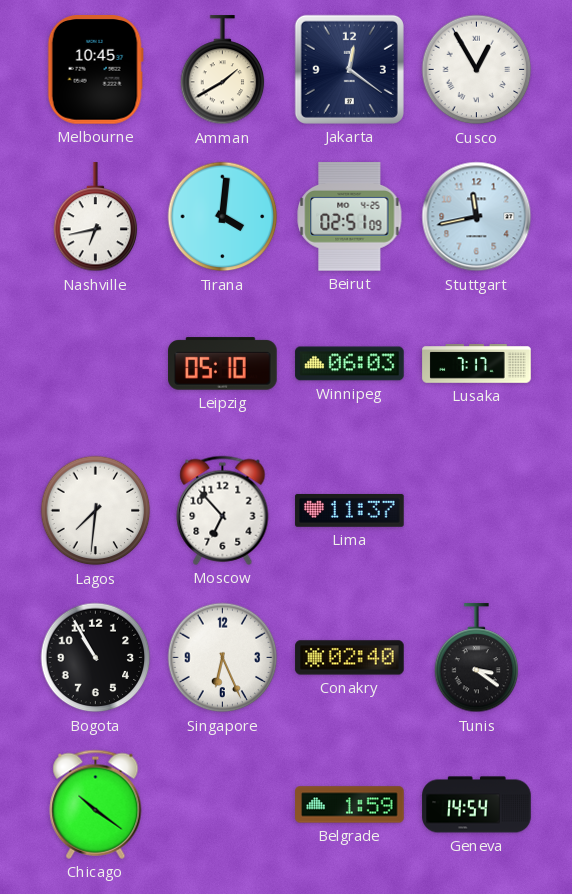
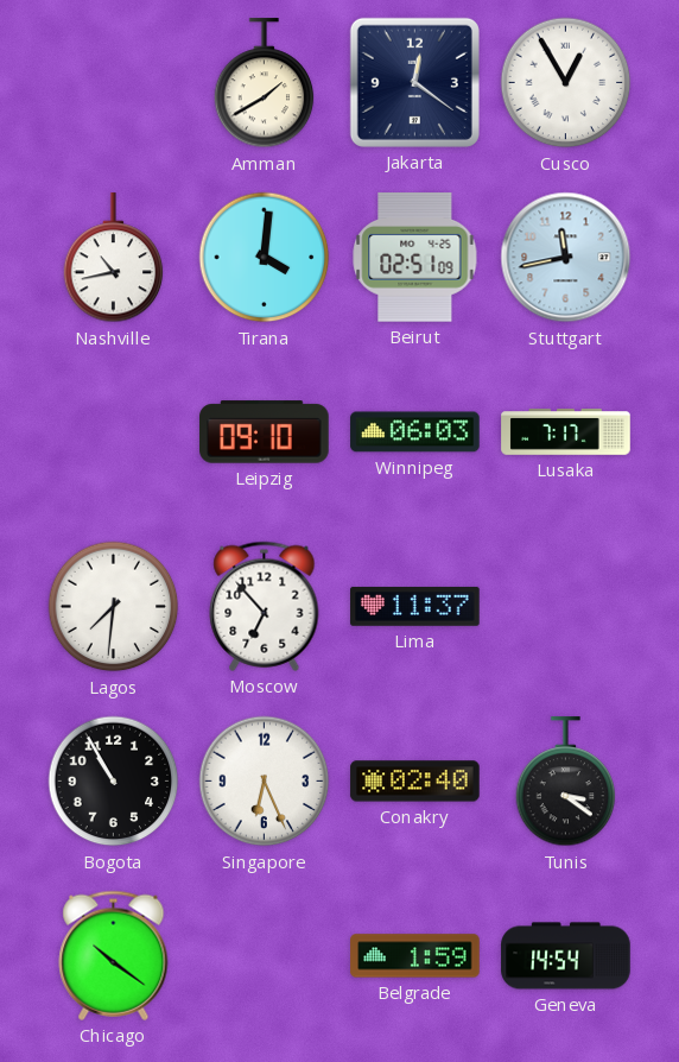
Melbourne: 10:45 -> none (95, 70)
Nashville: 6:43 -> 10:43 (114, 258)
Leipzig: 05:10 -> 09:10 (265, 432)
